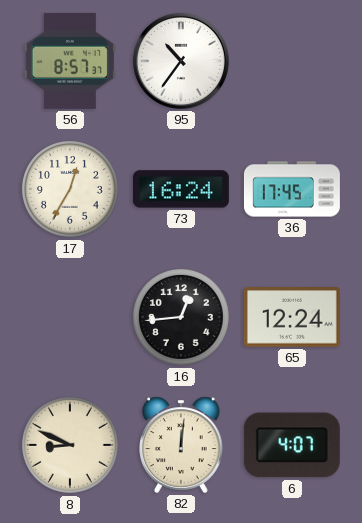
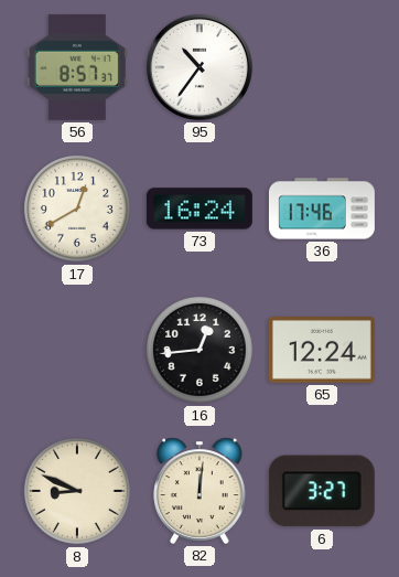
17: 12:35 -> 12:40 (77, 209)
36: 17:45 -> 17:46 (322, 209)
6: 4:07 -> 3:27 (322, 491)
